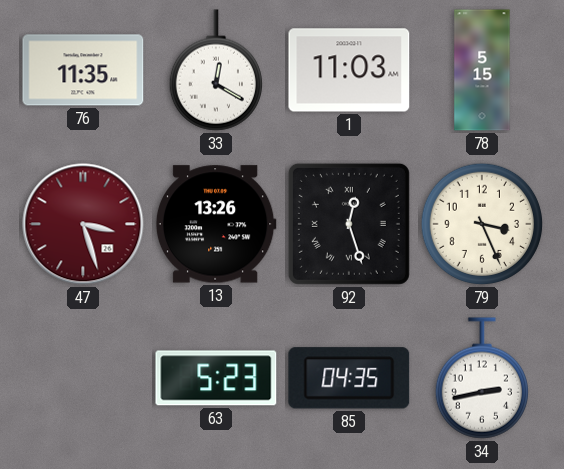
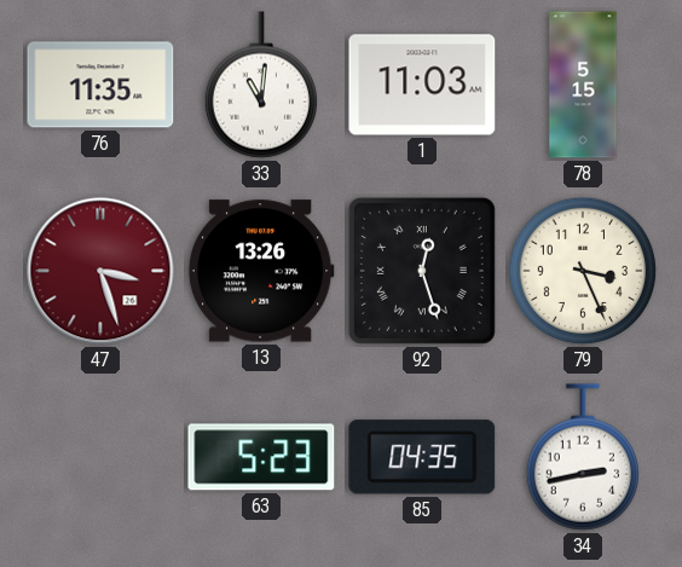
33: 12:20 -> 11:01 (260, 85)
